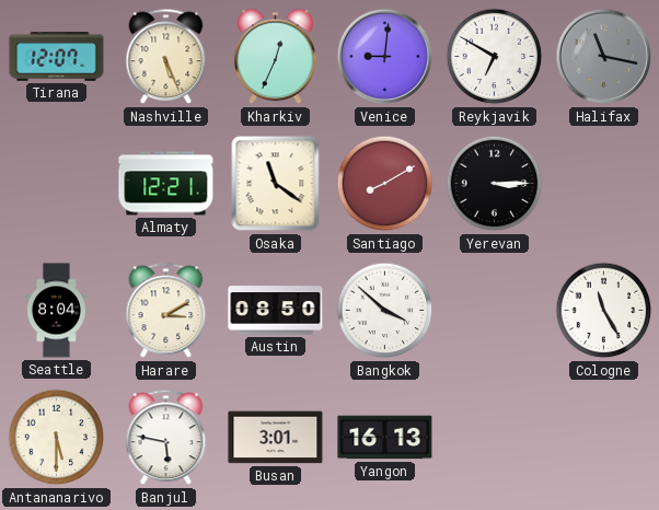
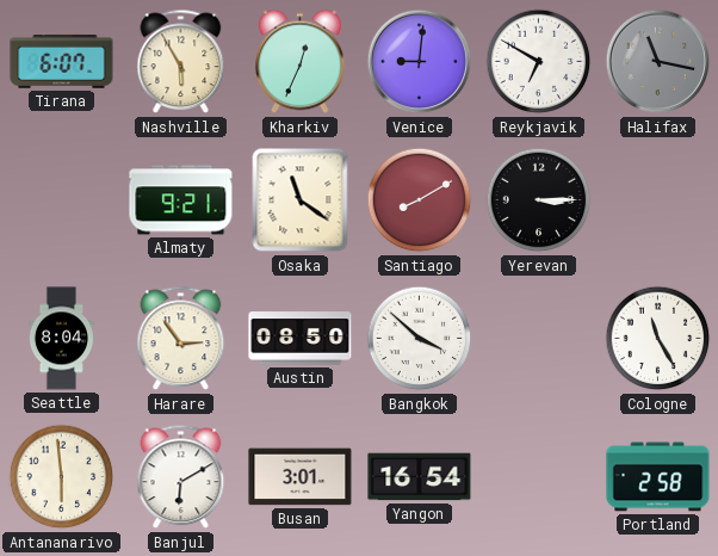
Tirana: 12:07 -> 6:07 (62, 62)
Nashville: 5:26 -> 5:55 (181, 62)
Almaty: 12:21 -> 9:21 (181, 200)
Harare: 3:10 -> 2:54 (181, 339)
Antananarivo: 5:30 -> 5:59 (62, 477)
Banjul: 5:47 -> 6:10 (181, 477)
Yangon: 16:13 -> 16:54 (420, 477)
Portland: none -> 2:58 (658, 477)
